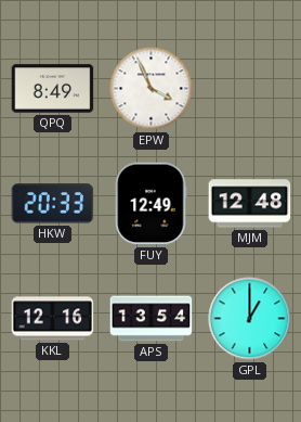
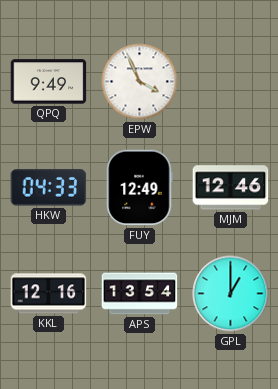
QPQ: 8:49 -> 9:49 (49, 82)
HKW: 20:33 -> 04:33 (49, 188)
MJM: 12:48 -> 12:46 (231, 188)
